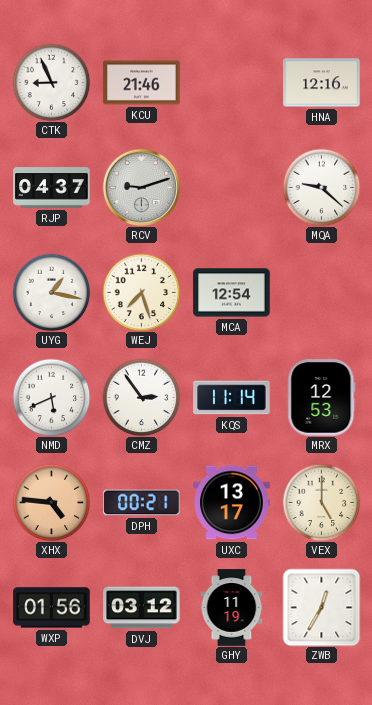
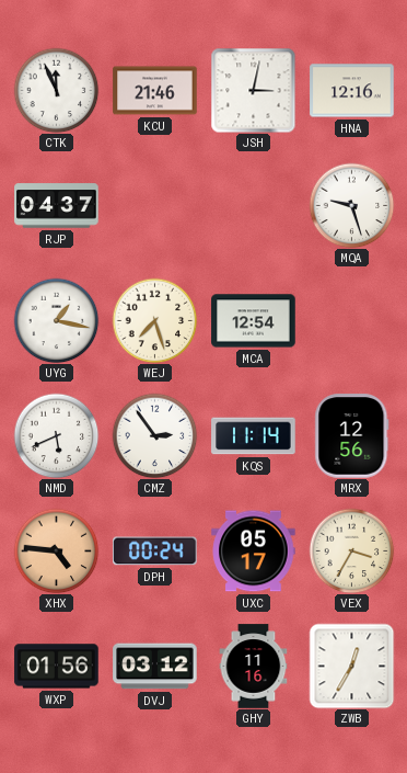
CTK: 8:56 -> 11:56 (56, 90)
JSH: none -> 3:02 (253, 90)
RCV: 9:12 -> none (141, 187)
MQA: 9:22 -> 9:27 (351, 205)
MRX: 12:53 -> 12:56 (352, 436)
DPH: 00:21 -> 00:24 (155, 552)
UXC: 13:17 -> 05:17 (254, 552)
VEX: 5:00 -> 3:35 (351, 550)
GHY: 11:19 -> 11:16 (254, 667)
